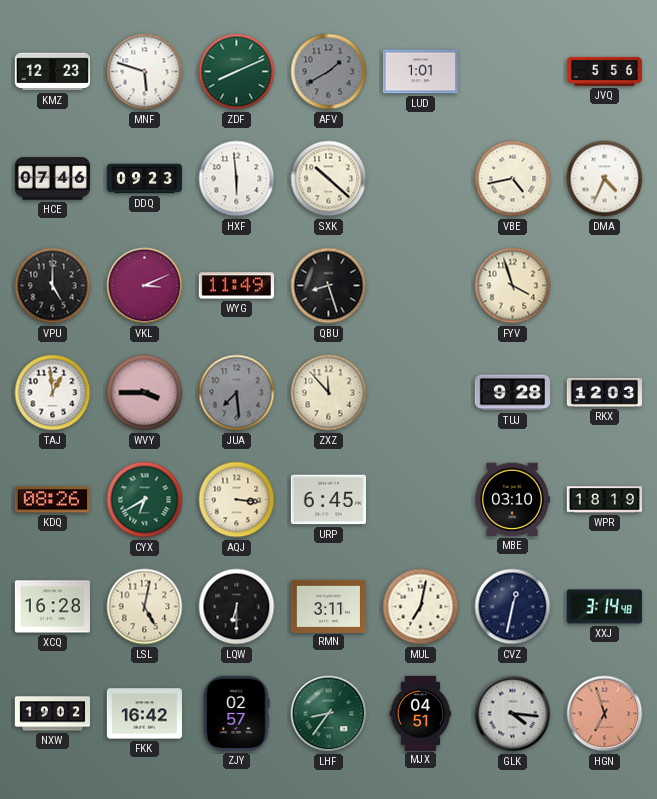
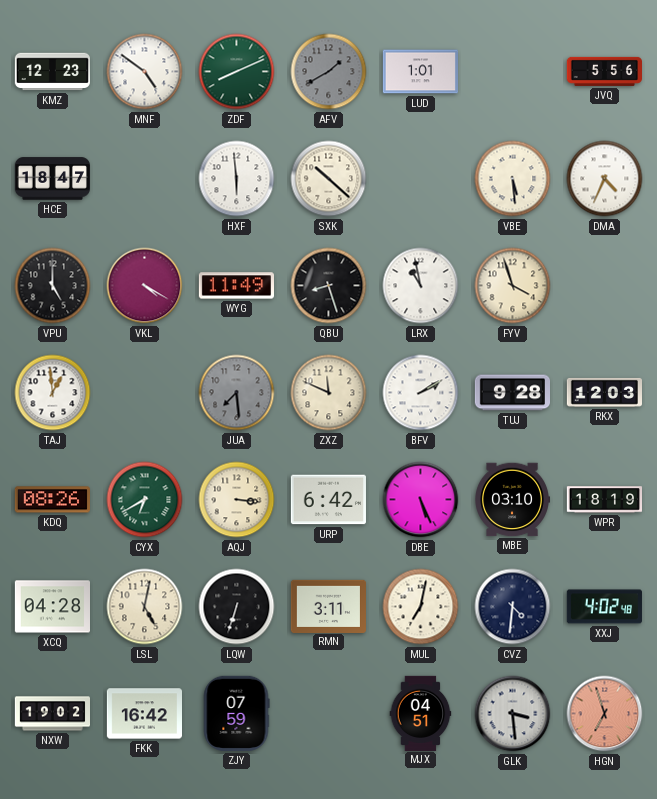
MNF: 5:48 -> 4:51 (145, 72)
HCE: 07:46 -> 18:47 (52, 179)
DDQ: 09:23 -> none (144, 179)
VBE: 4:43 -> 5:29 (513, 179)
VKL: 3:11 -> 4:20 (145, 286)
LRX: none -> 10:58 (421, 286)
WVY: 3:45 -> none (145, 393)
ZXZ: 11:53 -> 11:49 (329, 393)
BFV: none -> 2:10 (421, 393)
URP: 6:45 -> 6:42 (328, 500)
DBE: none -> 5:26 (421, 500)
XCQ: 16:28 -> 04:28 (52, 607)
LQW: 6:30 -> 6:33 (237, 607)
CVZ: 12:32 -> 4:31 (513, 607)
XXJ: 3:14 -> 4:02 (604, 607)
ZJY: 02:57 -> 07:59 (236, 713)
LHF: 8:36 -> none (329, 714)
GLK: 4:16 -> 3:29 (513, 714)
